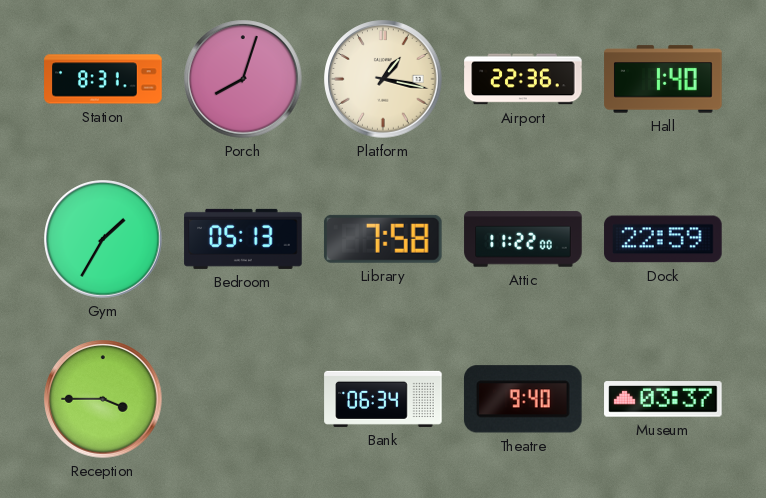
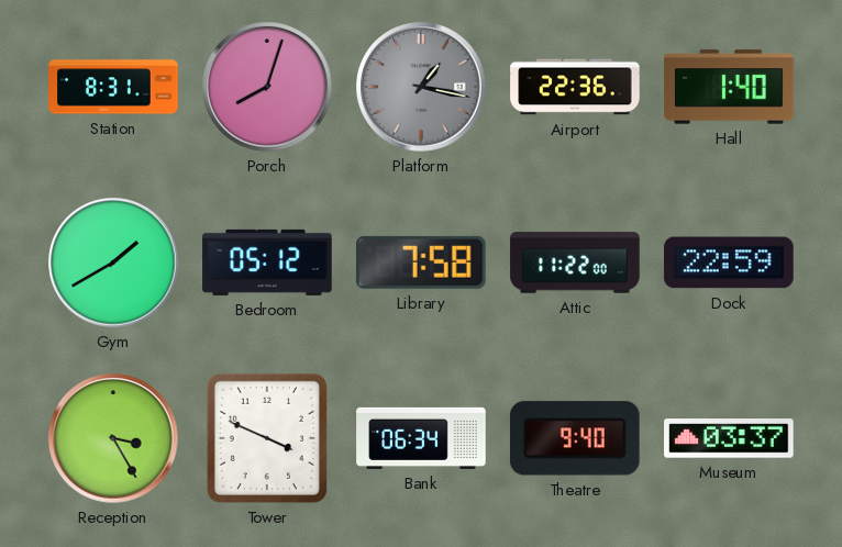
Platform dial: cream -> grey (421, 87)
Gym: 1:35 -> 1:40 (113, 263)
Bedroom: 05:13 -> 05:12 (267, 263)
Reception: 3:45 -> 3:25 (113, 438)
Tower: none -> 3:49 (267, 438)
